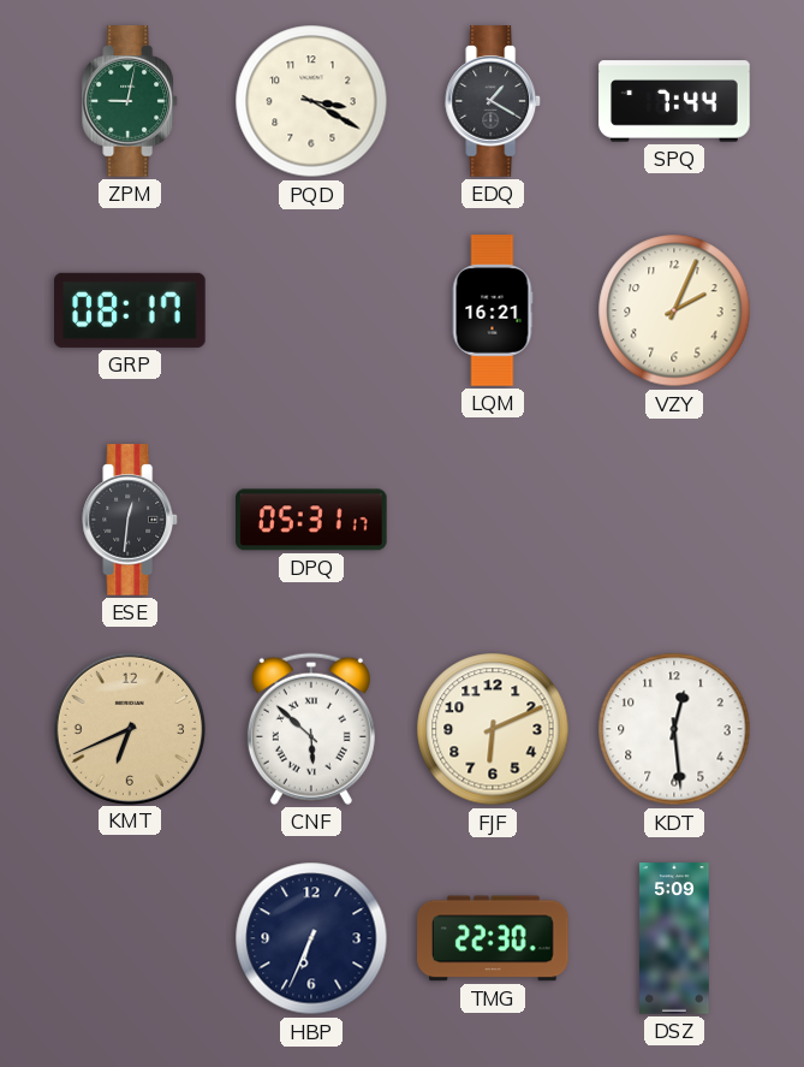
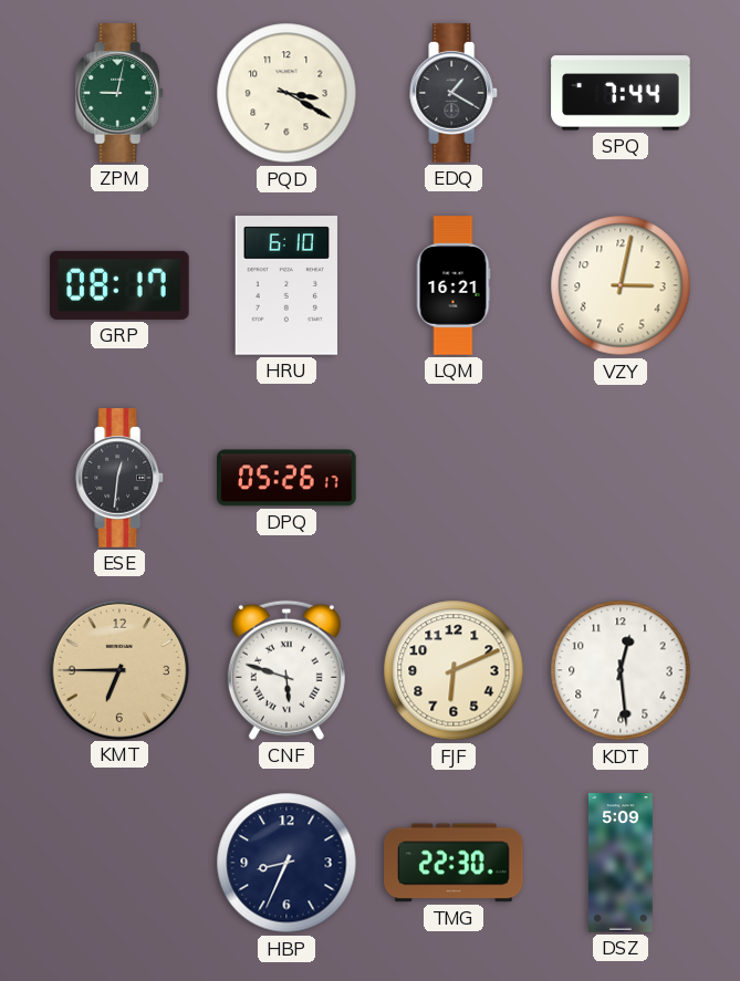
HRU: none -> 6:10 (286, 285)
VZY: 2:04 -> 3:02 (621, 285)
DPQ: 05:31 -> 05:26 (288, 478)
KMT: 6:41 -> 6:45 (118, 669)
CNF: 5:52 -> 5:48 (286, 670)
HBP: 6:34 -> 8:34 (286, 863)
